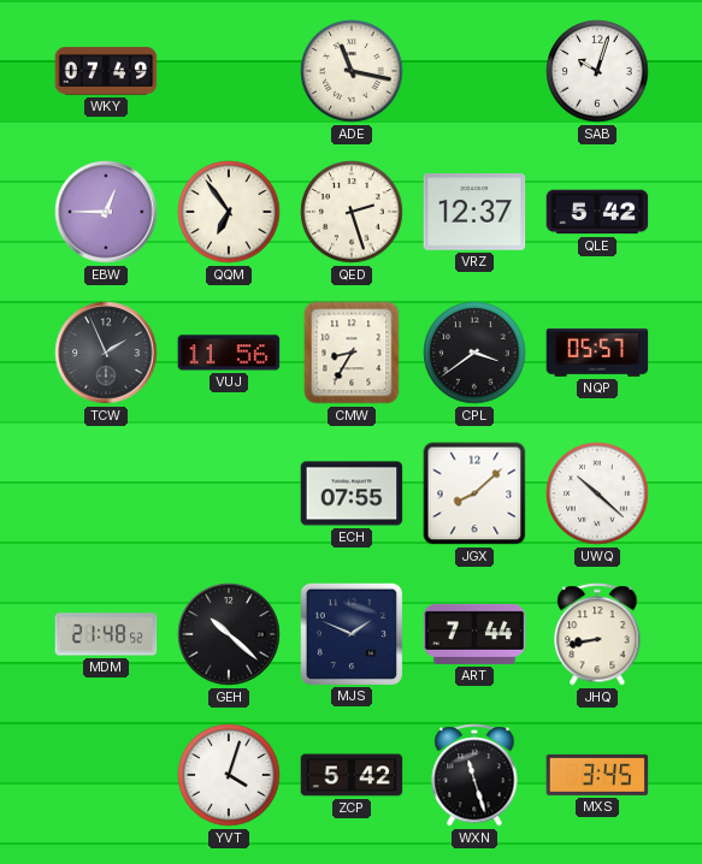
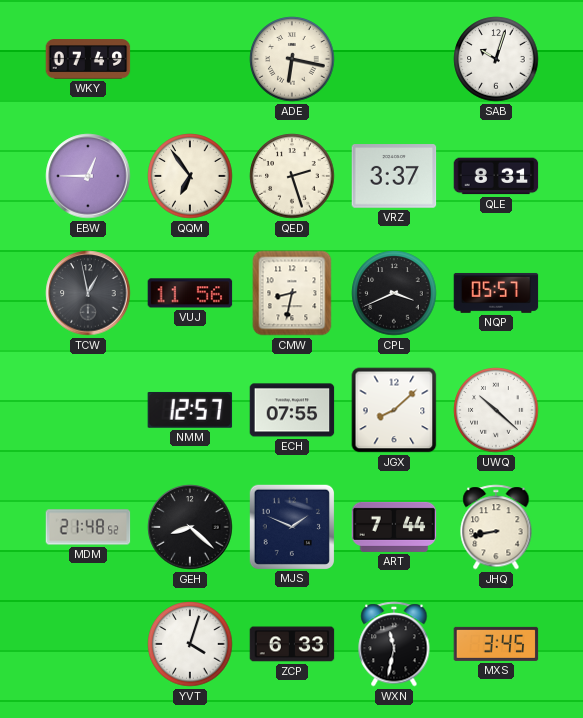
ADE: 11:17 -> 6:17 (292, 59)
VRZ: 12:37 -> 3:37 (394, 176)
QLE: 5:42 -> 8:31 (496, 176)
TCW: 1:56 -> 12:58 (88, 293)
CMW: 8:35 -> 8:32 (292, 293)
CPL: 3:39 -> 3:41 (394, 293)
NMM: none -> 12:57 (190, 410)
GEH: 10:22 -> 8:22 (190, 527)
ZCP: 5:42 -> 6:33 (292, 644)
WXN: 11:27 -> 11:32 (394, 644)
